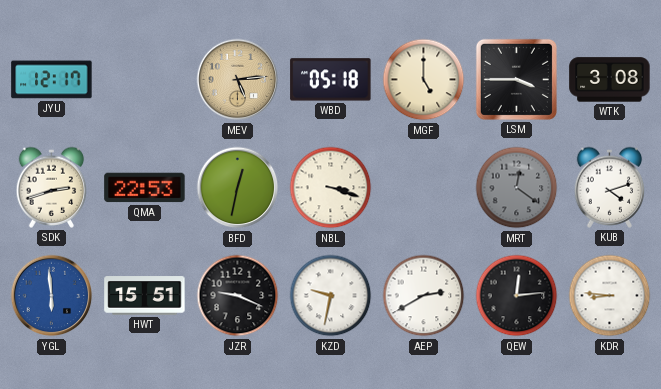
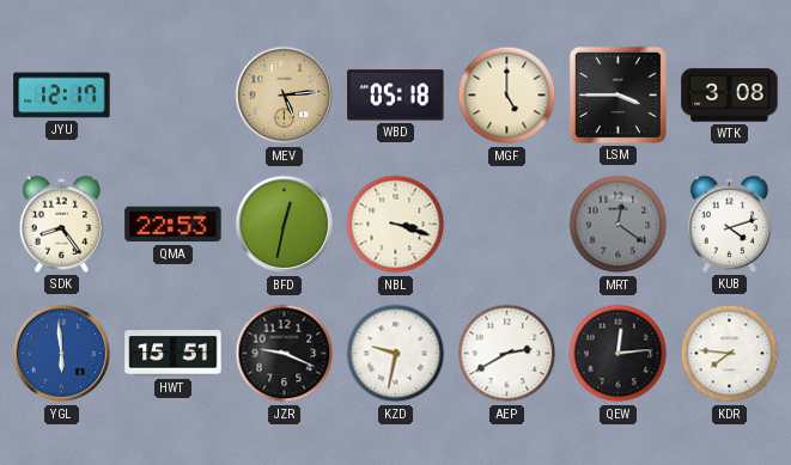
SDK: 2:42 -> 8:24 (62, 224)
KDR: 8:46 -> 7:46 (730, 354)
